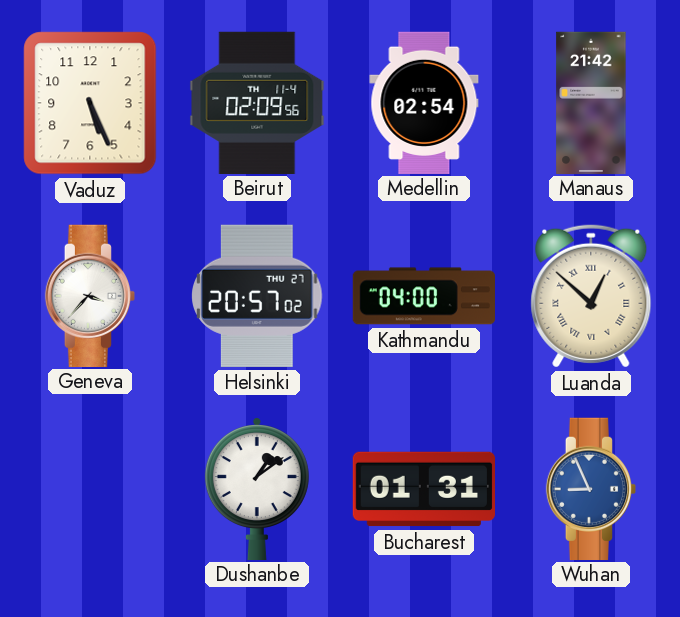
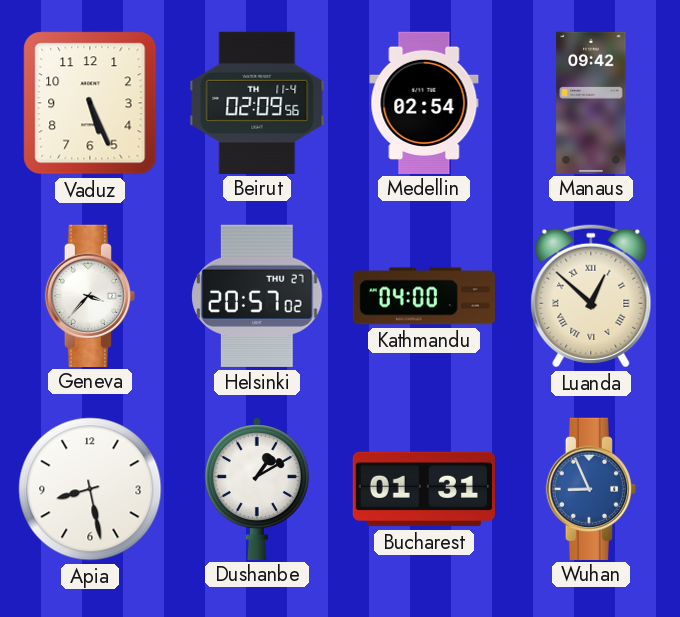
Manaus: 21:42 -> 09:42 (591, 102)
Apia: none -> 8:28 (90, 489)
Dushanbe: 1:09 -> 1:10 (257, 488)
